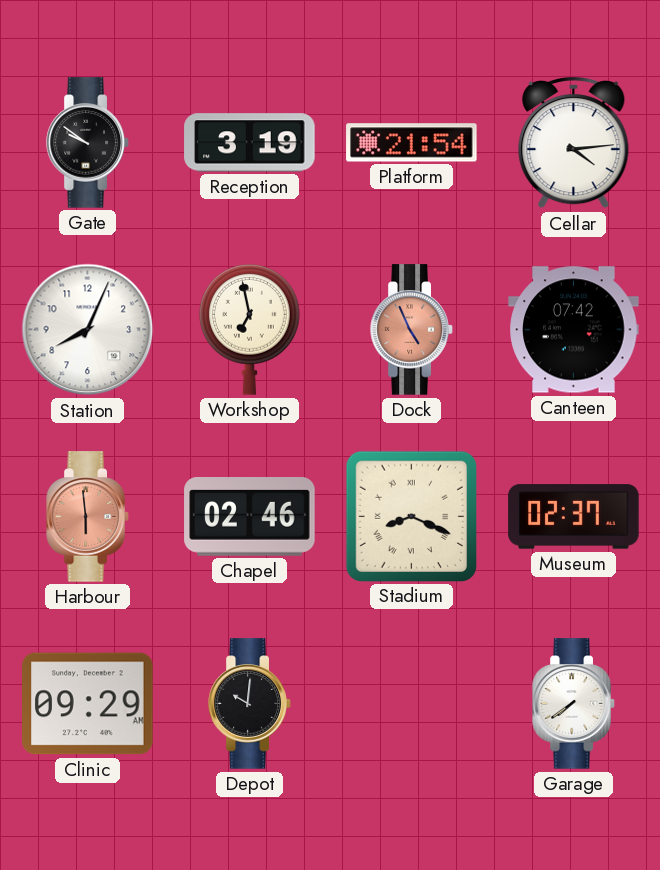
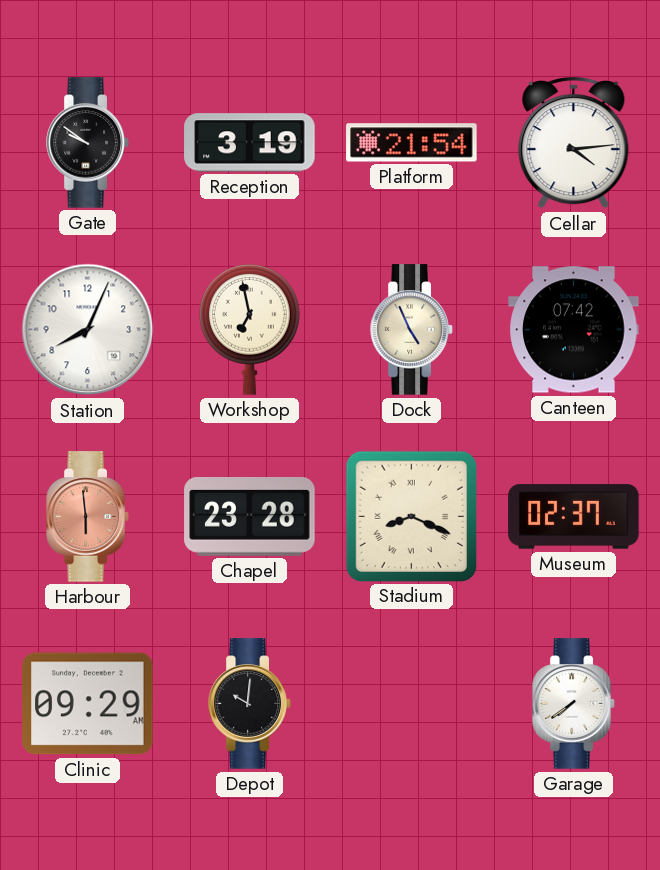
Dock dial: salmon -> cream (412, 330)
Chapel: 02:46 -> 23:28 (250, 517)
